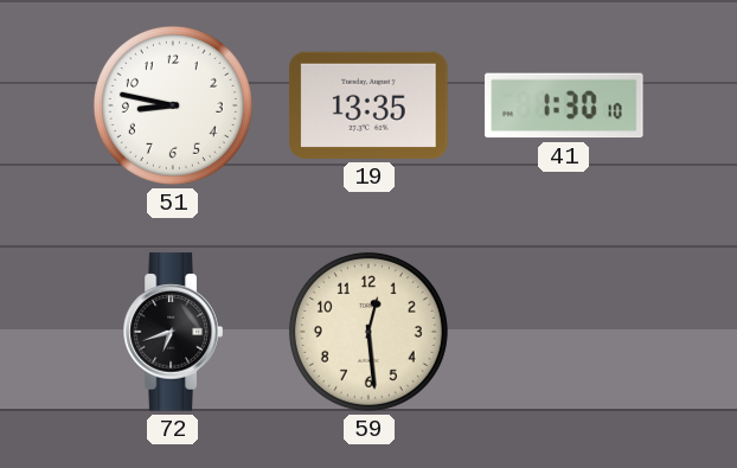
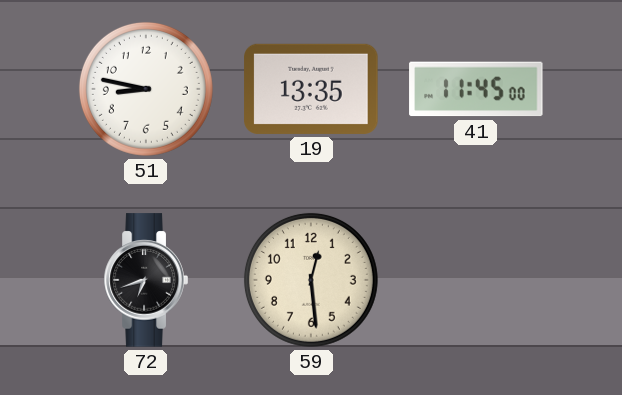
41: 1:30 -> 11:45 (476, 89)
